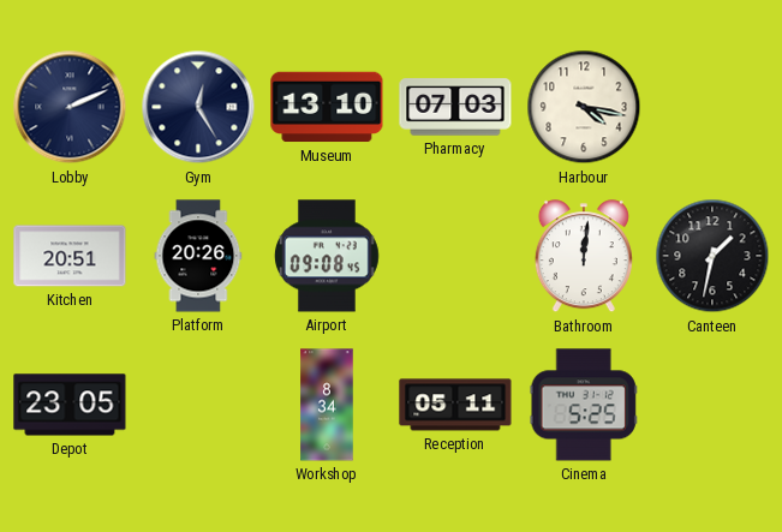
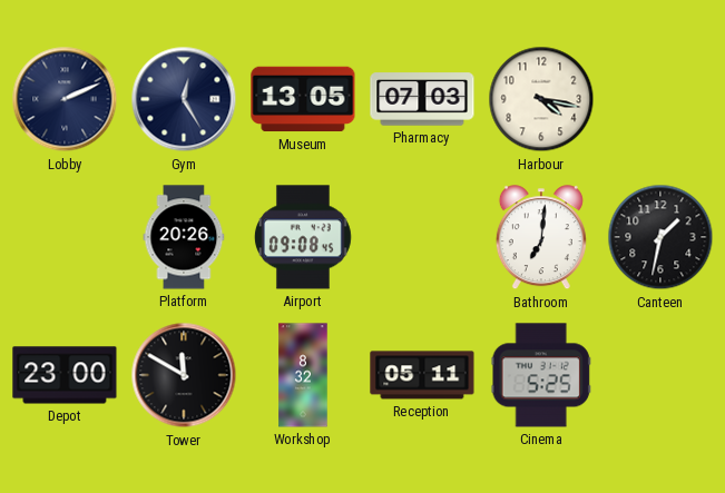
Museum: 13:10 -> 13:05 (303, 99)
Kitchen: 20:51 -> none (70, 256)
Bathroom: 12:01 -> 7:01 (541, 238)
Depot: 23:05 -> 23:00 (65, 375)
Tower: none -> 11:50 (184, 375)
Workshop: 8:34 -> 8:32 (303, 375)
